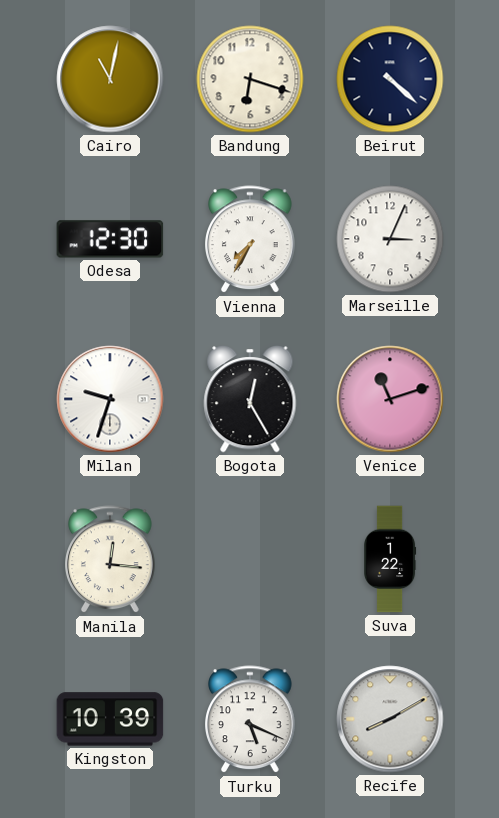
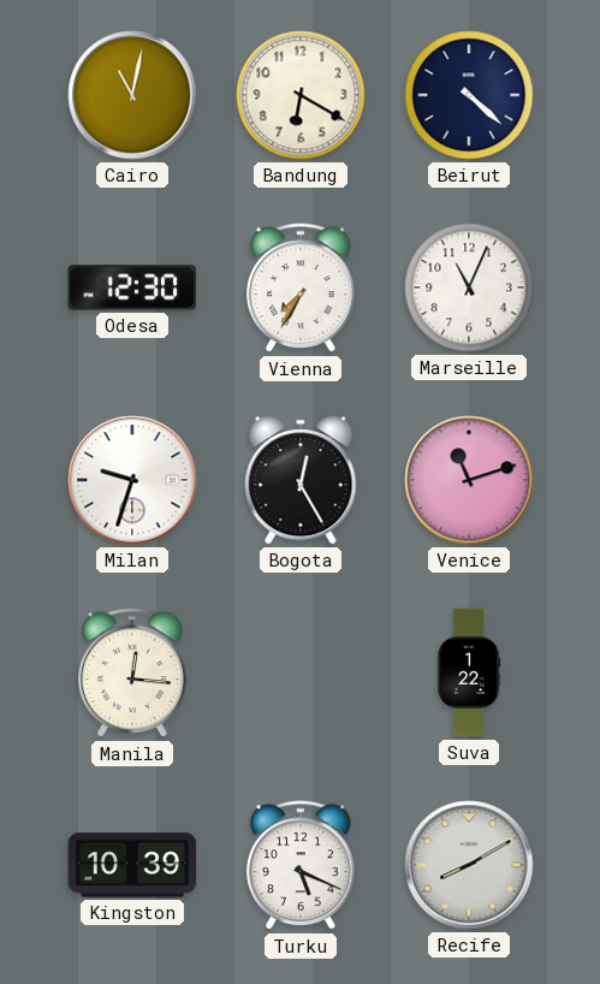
Bandung: 6:18 -> 6:20 (301, 95)
Marseille: 3:04 -> 11:04 (469, 288)
